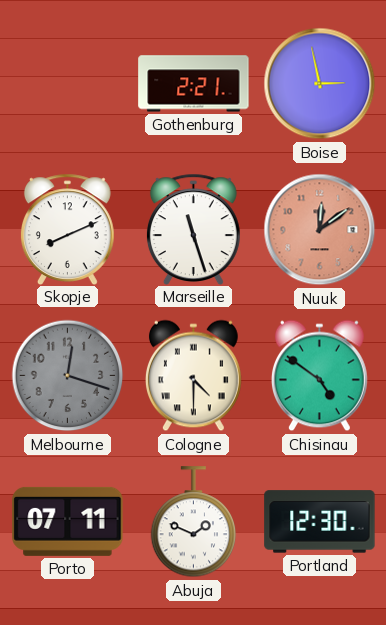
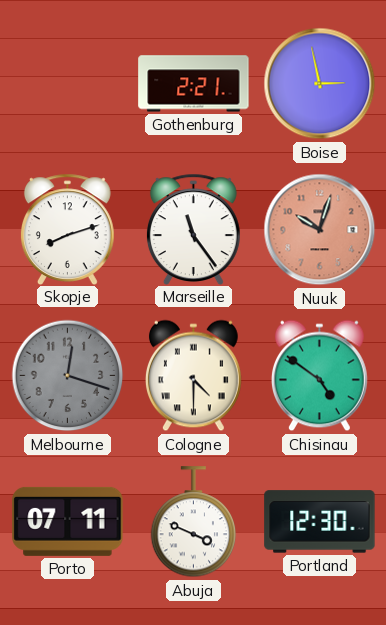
Skopje: 8:11 -> 8:12 (67, 229)
Marseille: 11:27 -> 11:24 (193, 229)
Nuuk: 12:09 -> 10:03 (320, 230)
Abuja: 1:49 -> 3:49 (194, 522)
